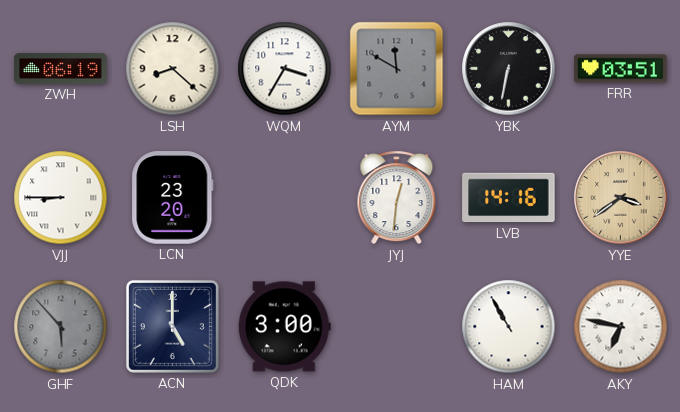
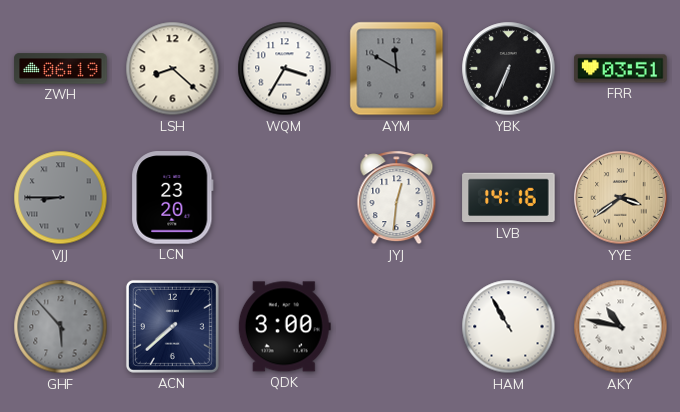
YBK: 6:32 -> 6:34 (509, 69)
VJJ dial: white -> grey (61, 198)
ACN: 5:00 -> 7:38 (172, 326)
AKY: 6:47 -> 10:47 (621, 327)
